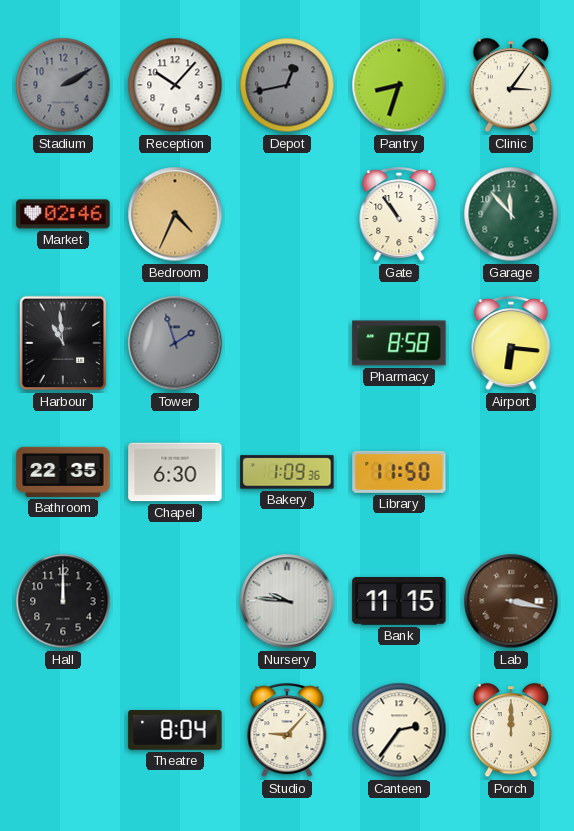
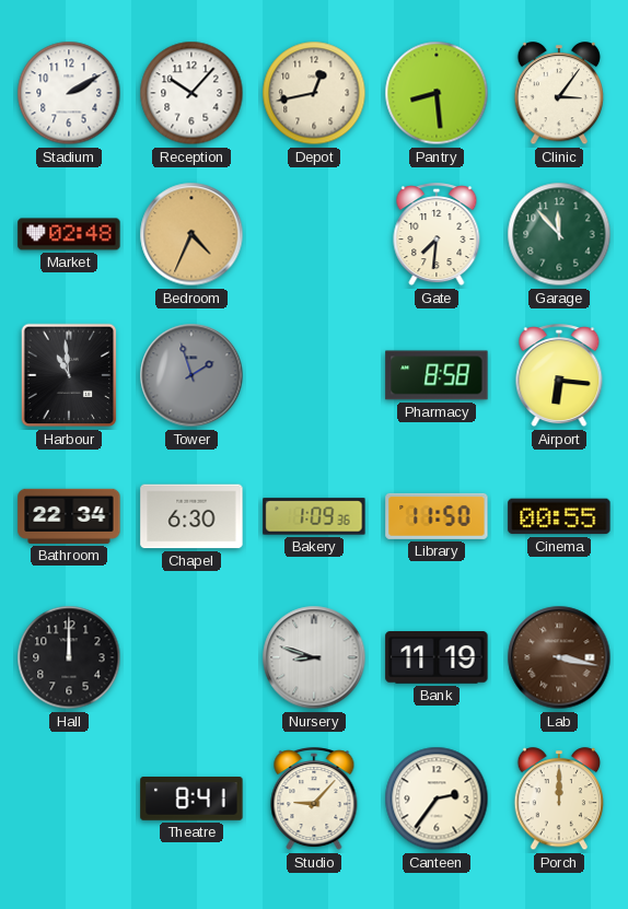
Stadium dial: grey -> white (69, 93)
Depot dial: grey -> cream (314, 93)
Pantry: 8:33 -> 8:29 (437, 93)
Market: 02:46 -> 02:48 (69, 234)
Gate: 10:54 -> 7:31 (437, 235)
Bathroom: 22:35 -> 22:34 (69, 516)
Cinema: none -> 00:55 (559, 516)
Nursery: 9:46 -> 8:48 (314, 657)
Bank: 11:15 -> 11:19 (437, 657)
Theatre: 8:04 -> 8:41 (191, 800)
